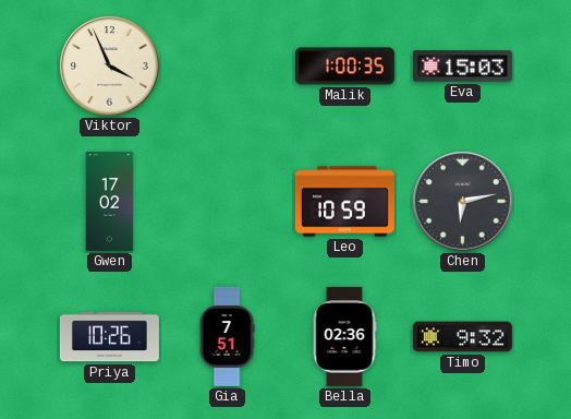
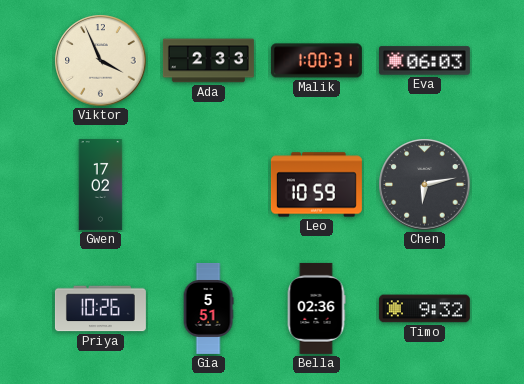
Ada: none -> 2:33 (208, 61)
Malik: 1:00:35 -> 1:00:31 (316, 61)
Eva: 15:03 -> 06:03 (424, 61)
Gia: 7:51 -> 5:51 (208, 308)
